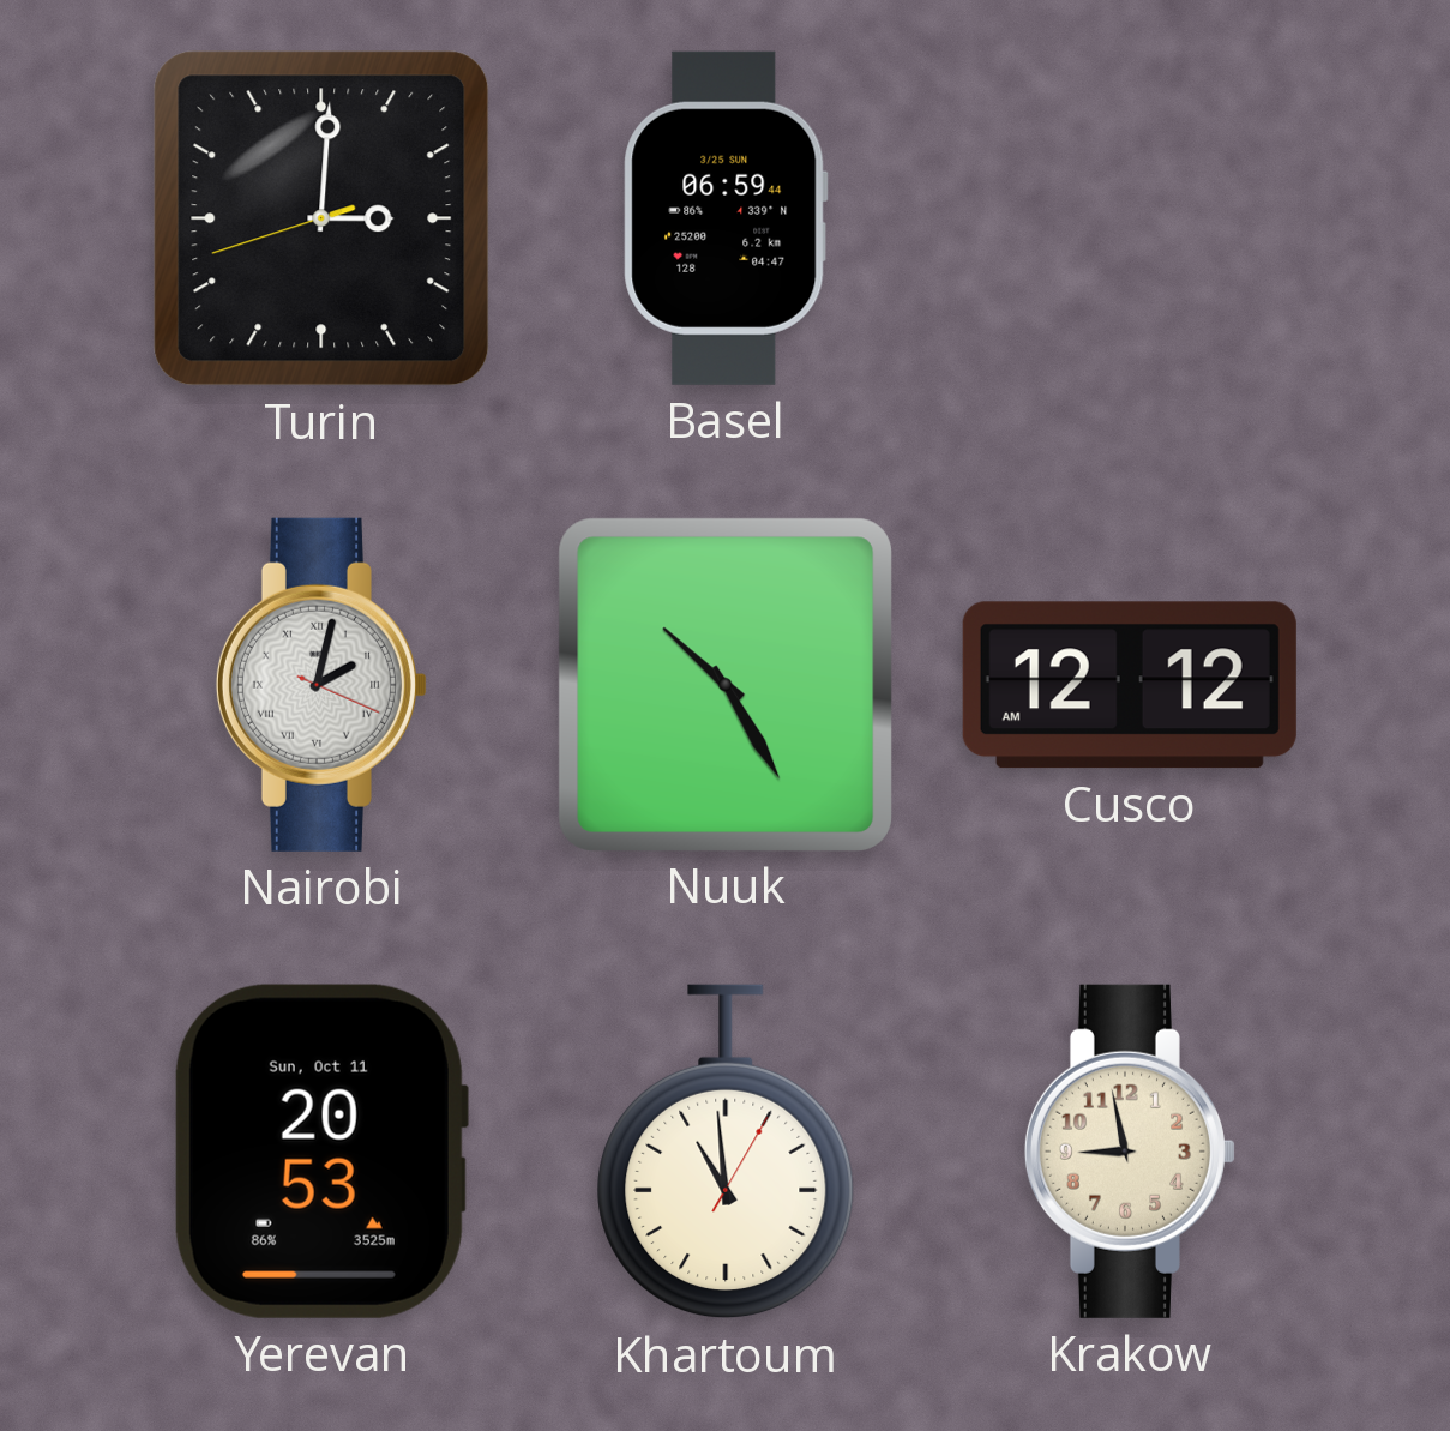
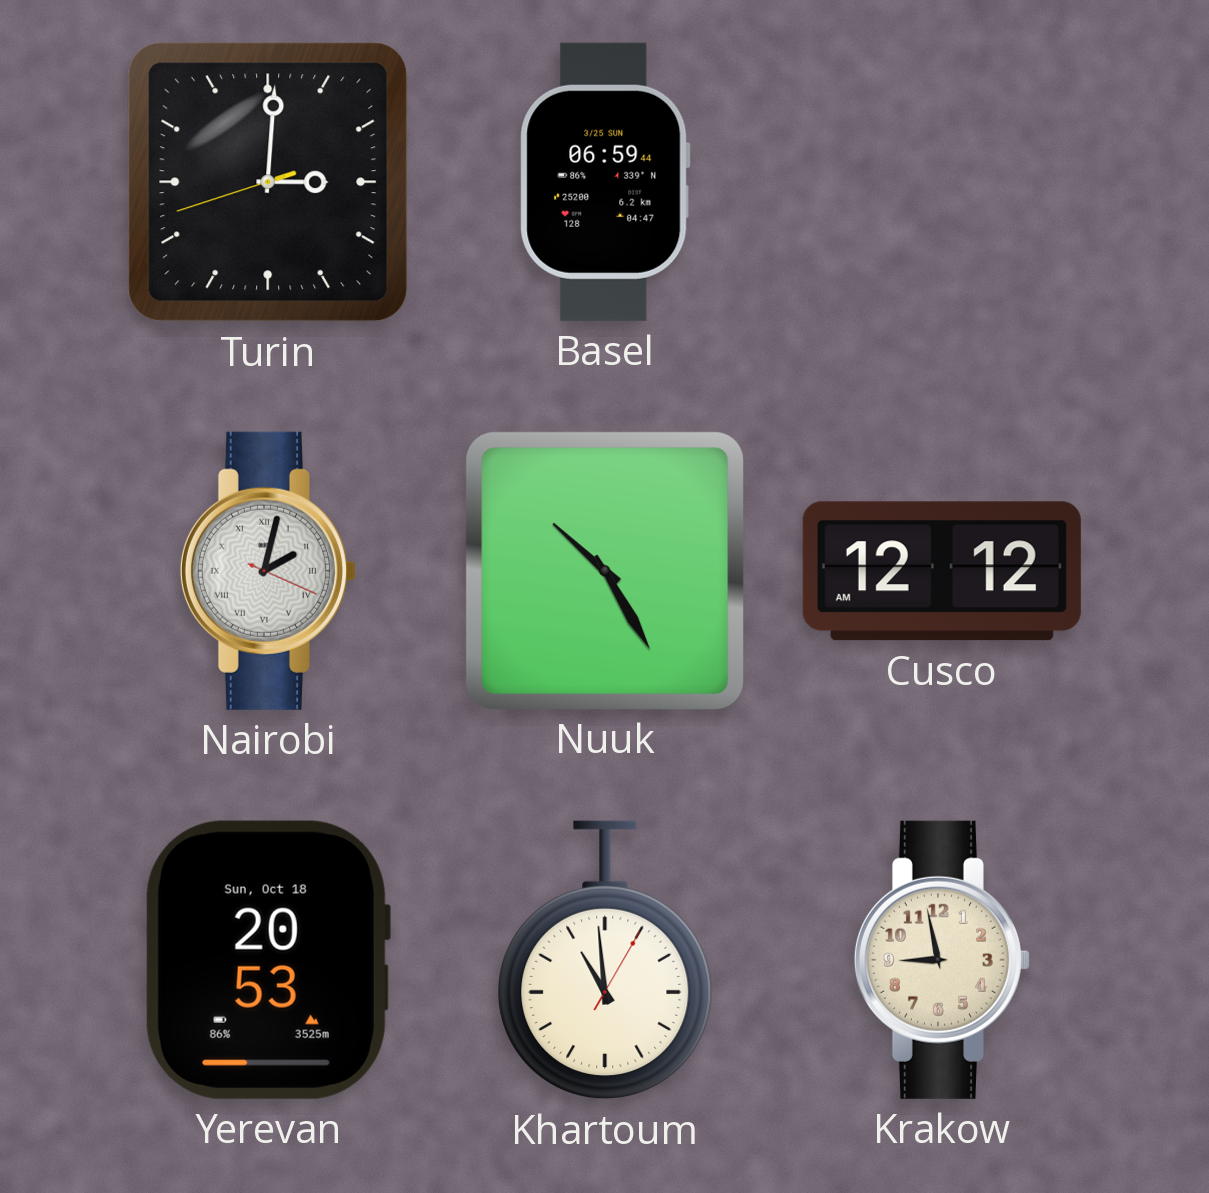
Yerevan date: Sun, Oct 11 -> Sun, Oct 18 (267, 960)
